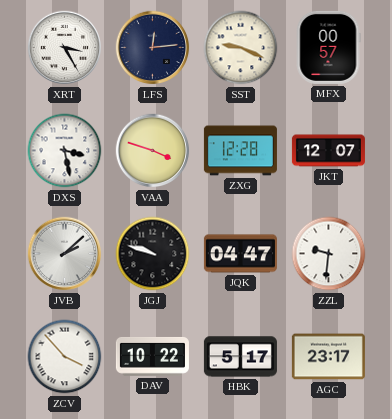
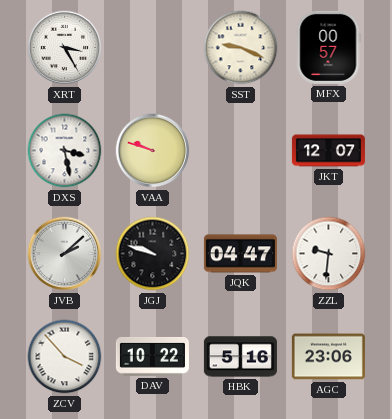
LFS: 12:14 -> none (153, 48)
VAA: 3:48 -> 9:48 (153, 151)
ZXG: 12:28 -> none (240, 151)
HBK: 5:17 -> 5:16 (240, 357)
AGC: 23:17 -> 23:06 (328, 357)
